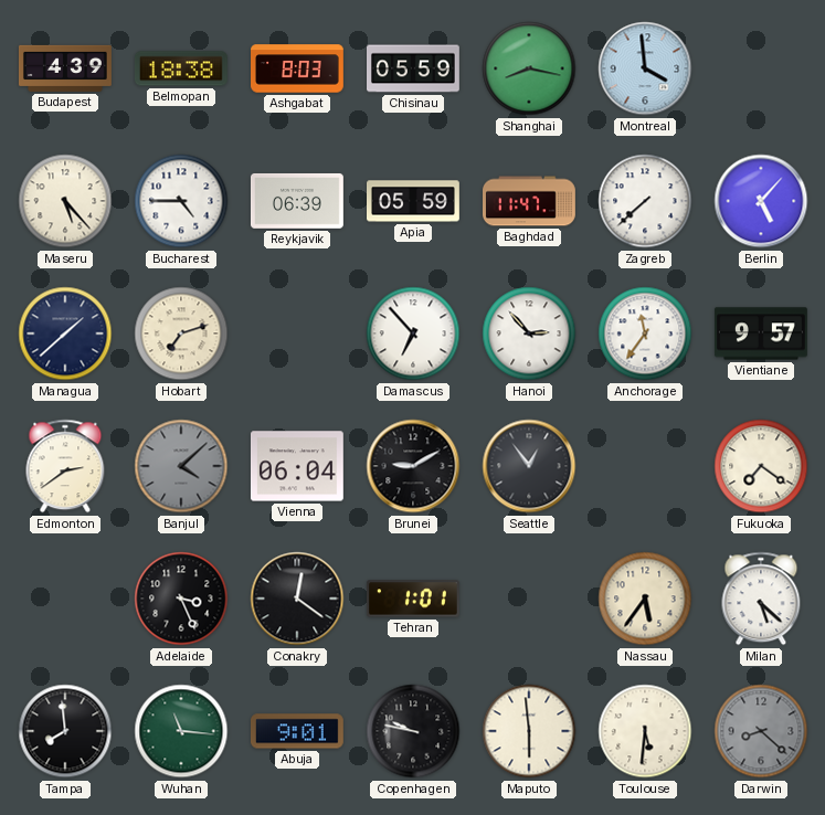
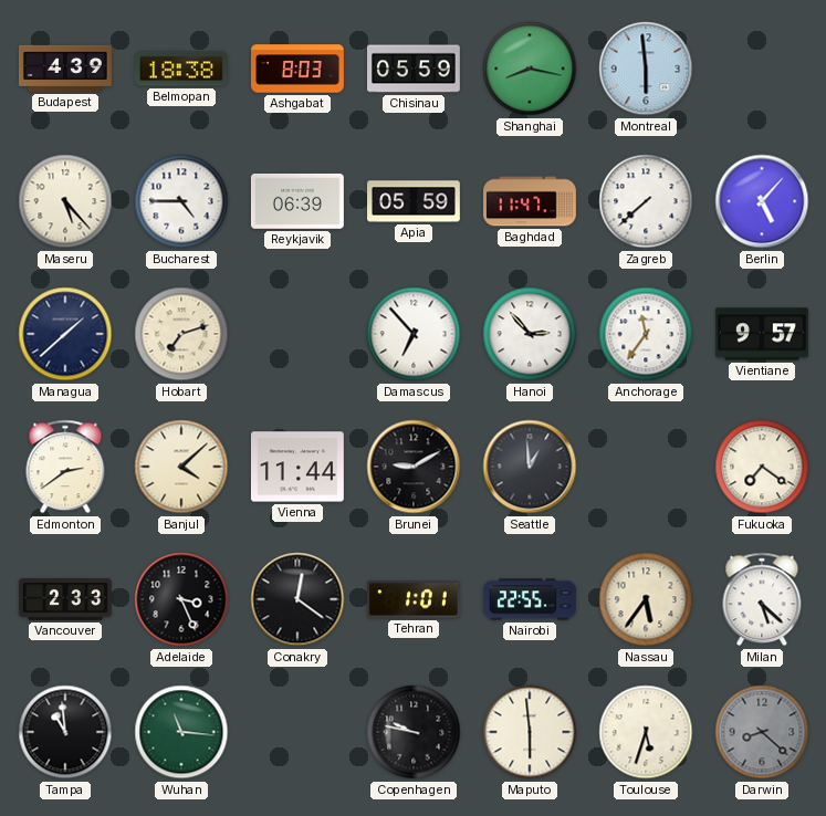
Montreal: 3:59 -> 5:59 (646, 69)
Banjul dial: grey -> cream (181, 467)
Vienna: 06:04 -> 11:44 (297, 467)
Seattle: 12:54 -> 12:59 (530, 467)
Vancouver: none -> 2:33 (66, 600)
Nairobi: none -> 22:55 (530, 599)
Tampa: 7:59 -> 10:59 (65, 732)
Abuja: 9:01 -> none (297, 731)
Toulouse: 5:31 -> 5:33 (646, 732)
